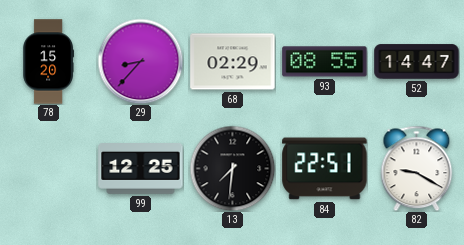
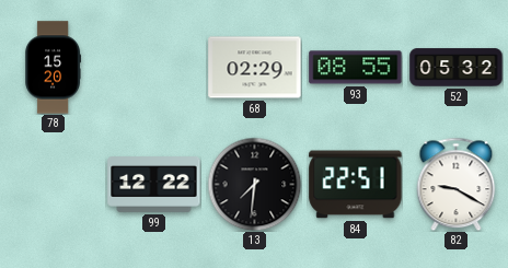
29: 8:37 -> none (140, 61)
52: 14:47 -> 05:32 (457, 68)
99: 12:25 -> 12:22 (154, 185)
